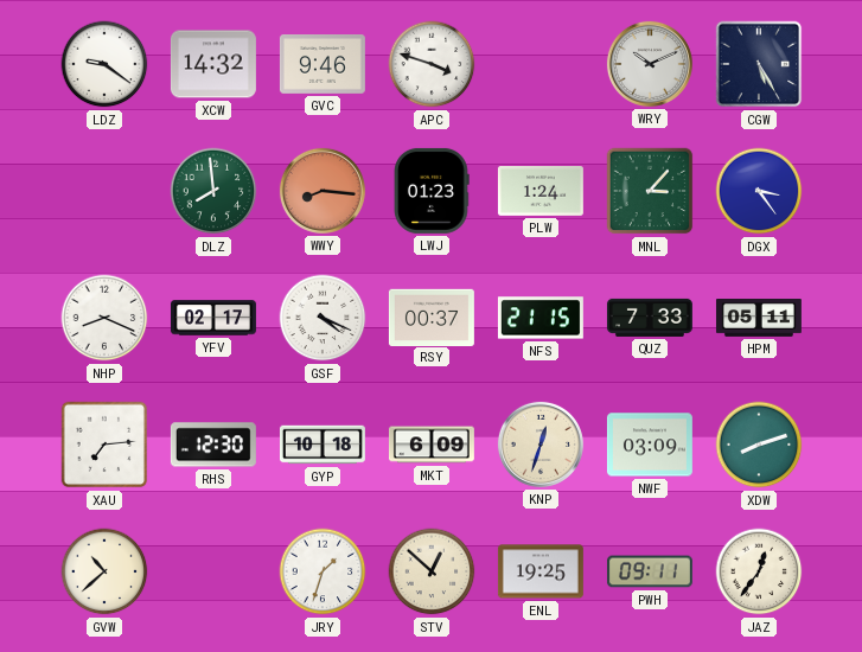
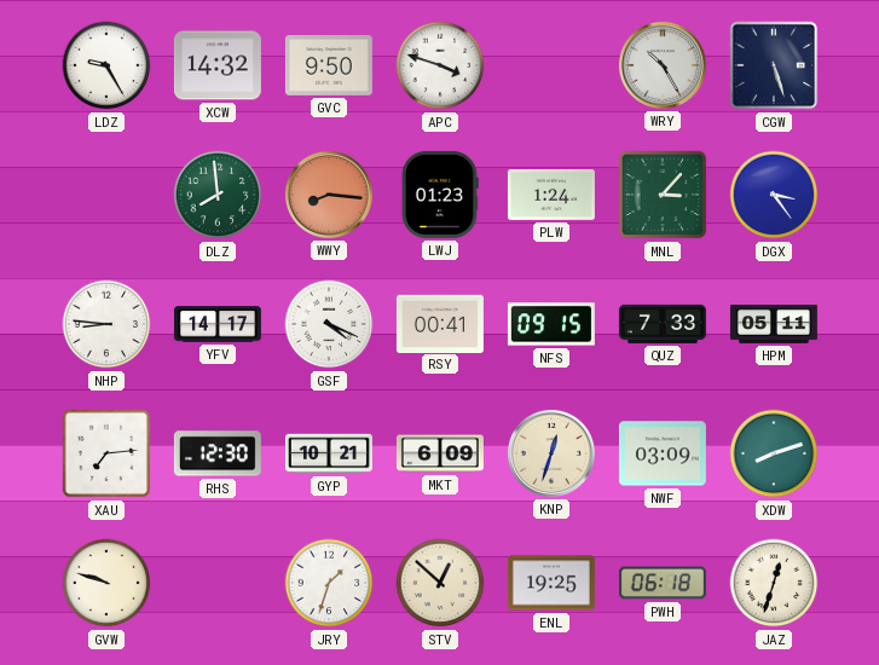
LDZ: 9:21 -> 9:25 (106, 65)
GVC: 9:46 -> 9:50 (329, 66)
WRY: 10:11 -> 10:25 (663, 65)
CGW: 5:25 -> 5:27 (774, 65)
NHP: 8:19 -> 8:46 (106, 324)
YFV: 02:17 -> 14:17 (218, 324)
RSY: 00:37 -> 00:41 (440, 323)
NFS: 21:15 -> 09:15 (551, 324)
GYP: 10:18 -> 10:21 (329, 453)
GVW: 10:38 -> 9:48 (106, 583)
PWH: 09:11 -> 06:18 (663, 583)
JAZ: 12:36 -> 12:33 (774, 583)
